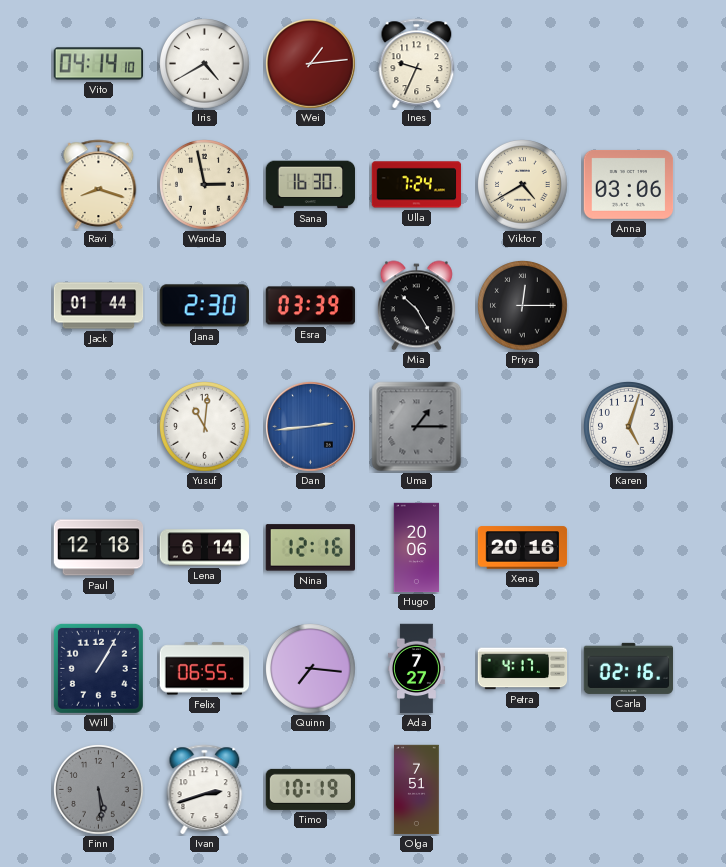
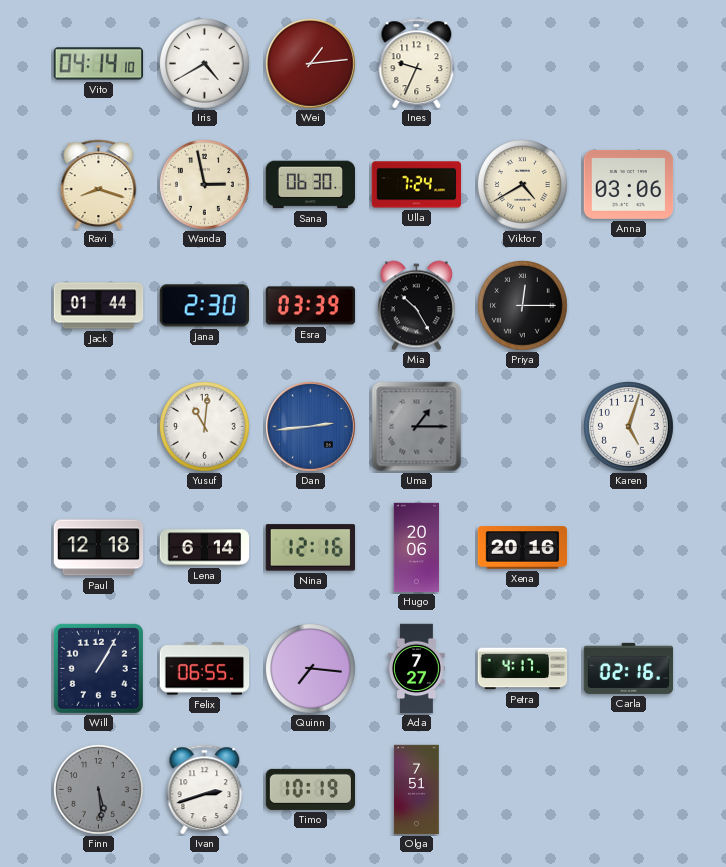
Sana: 16:30 -> 06:30 (311, 185)
